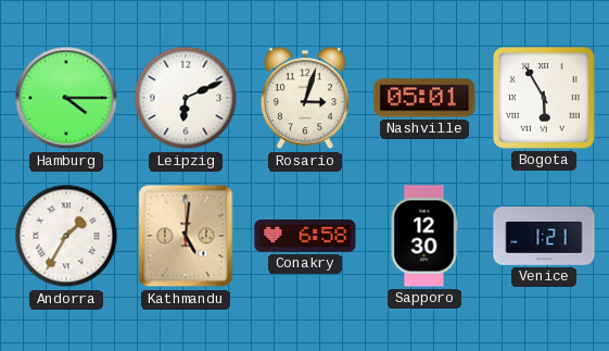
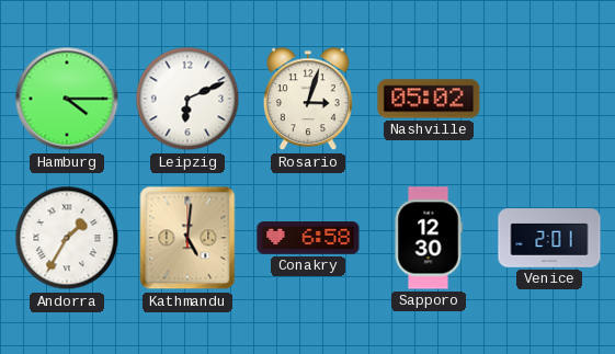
Nashville: 05:01 -> 05:02 (429, 99)
Bogota: 5:55 -> none (544, 98)
Venice: 1:21 -> 2:01 (549, 238)
